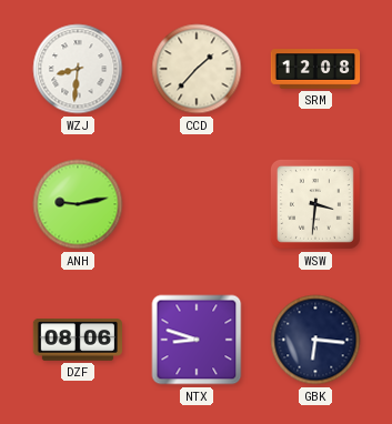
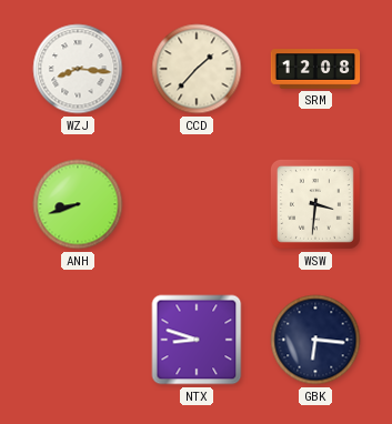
WZJ: 8:31 -> 8:16 (78, 69)
ANH: 9:13 -> 8:42 (78, 204)
DZF: 08:06 -> none (77, 341)
